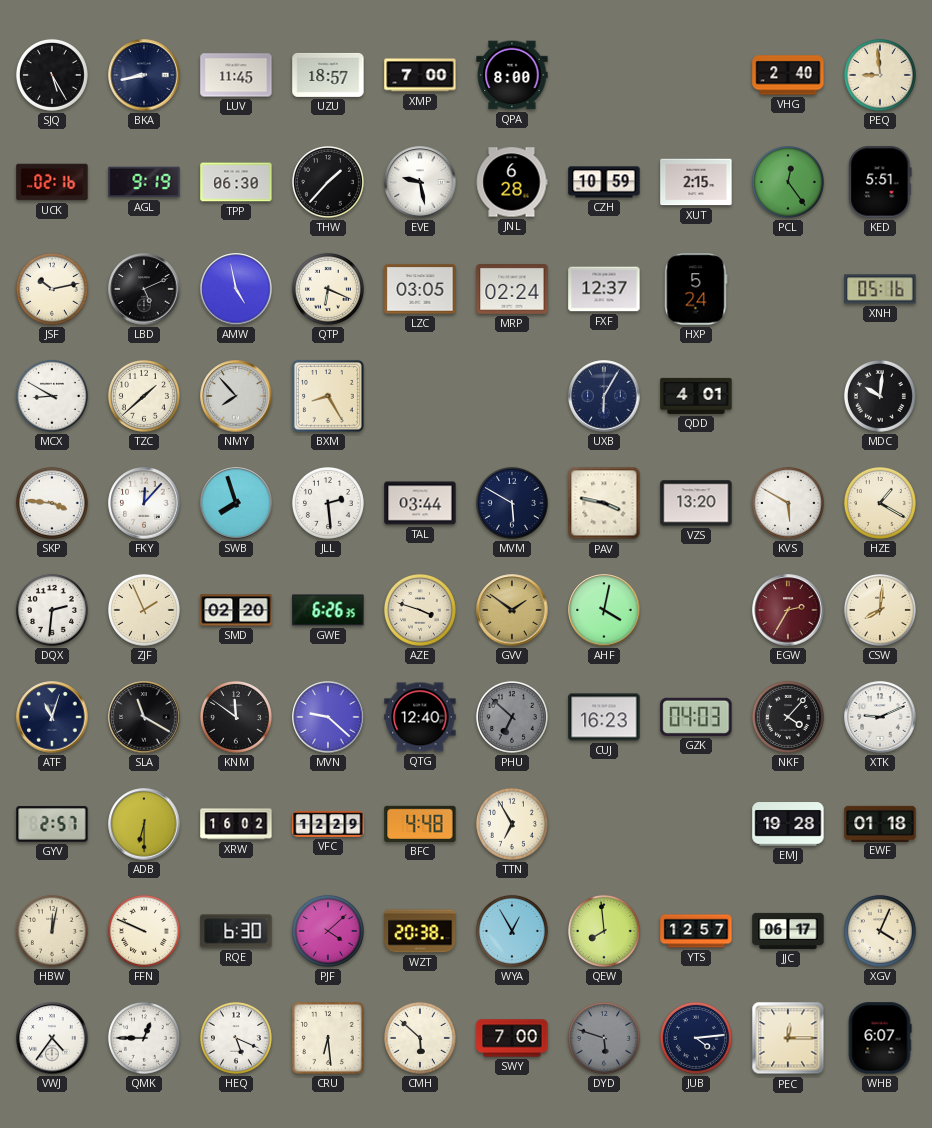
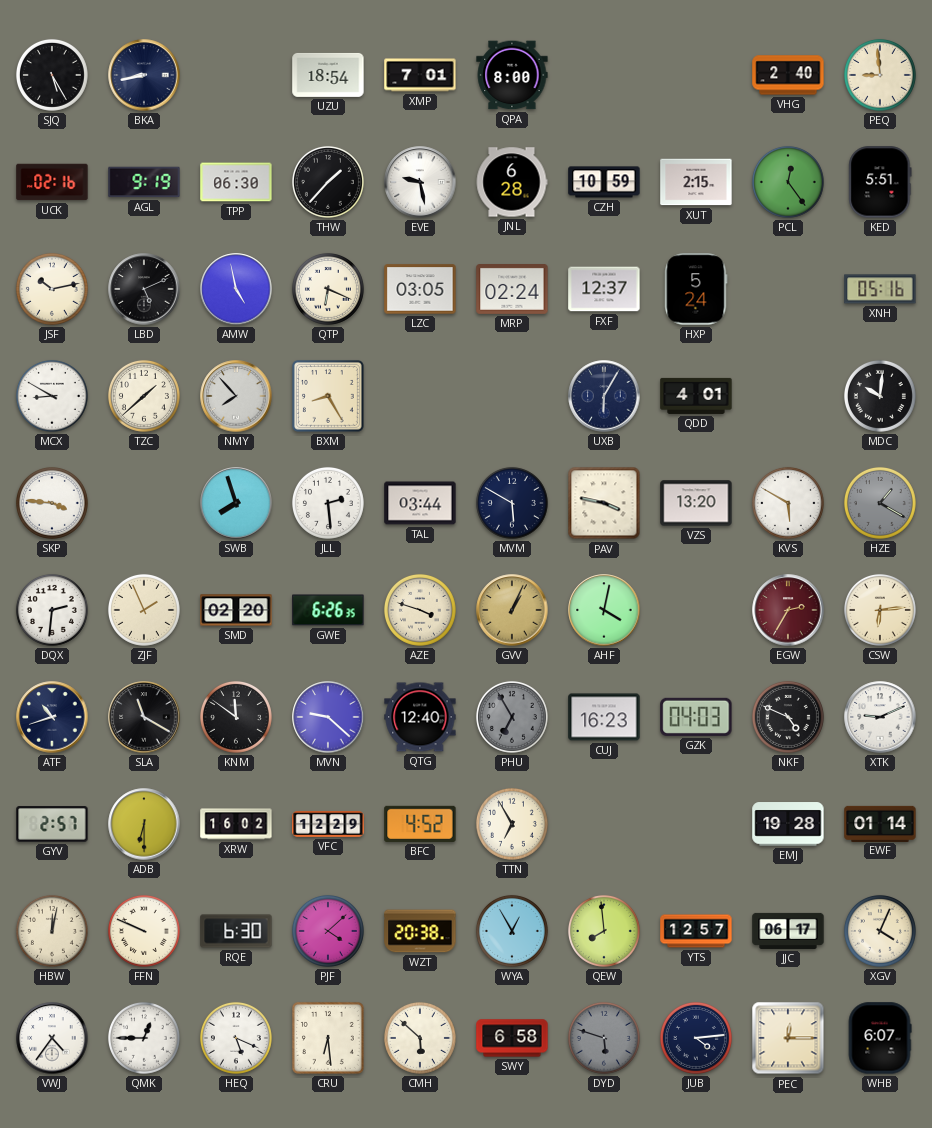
LUV: 11:45 -> none (236, 75)
UZU: 18:57 -> 18:54 (328, 75)
XMP: 7:00 -> 7:01 (420, 75)
FKY: 12:07 -> none (144, 503)
HZE dial: cream -> grey (880, 503)
GVV: 1:51 -> 1:04 (512, 610)
CSW: 8:01 -> 6:14 (880, 610)
ATF: 11:03 -> 10:42 (52, 717)
PHU: 6:52 -> 6:55 (512, 717)
NKF: 4:07 -> 4:49 (788, 717)
BFC: 4:48 -> 4:52 (420, 824)
EWF: 01:18 -> 01:14 (880, 823)
SWY: 7:00 -> 6:58 (512, 1038)
